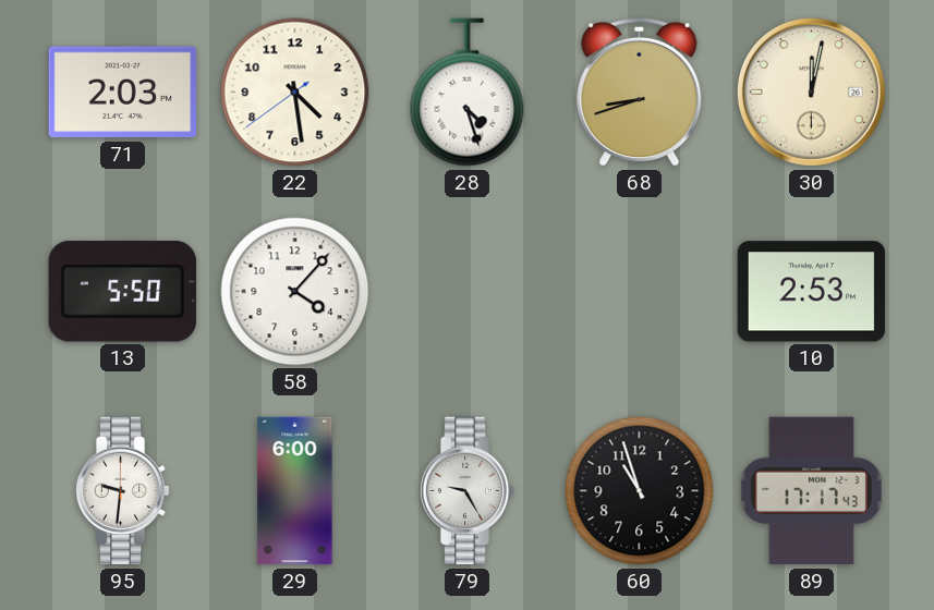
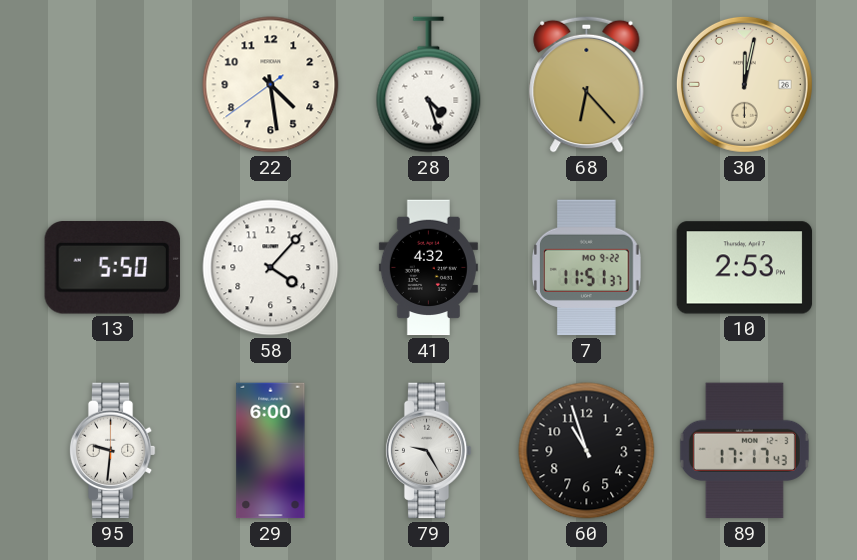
71: 2:03 -> none (123, 93)
68: 8:42 -> 6:23 (587, 84)
41: none -> 4:32 (428, 268)
7: none -> 11:51 (587, 268)
